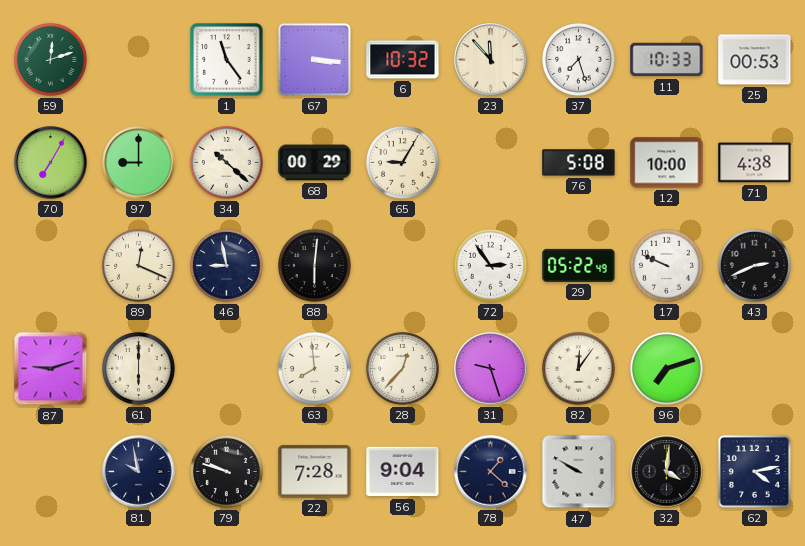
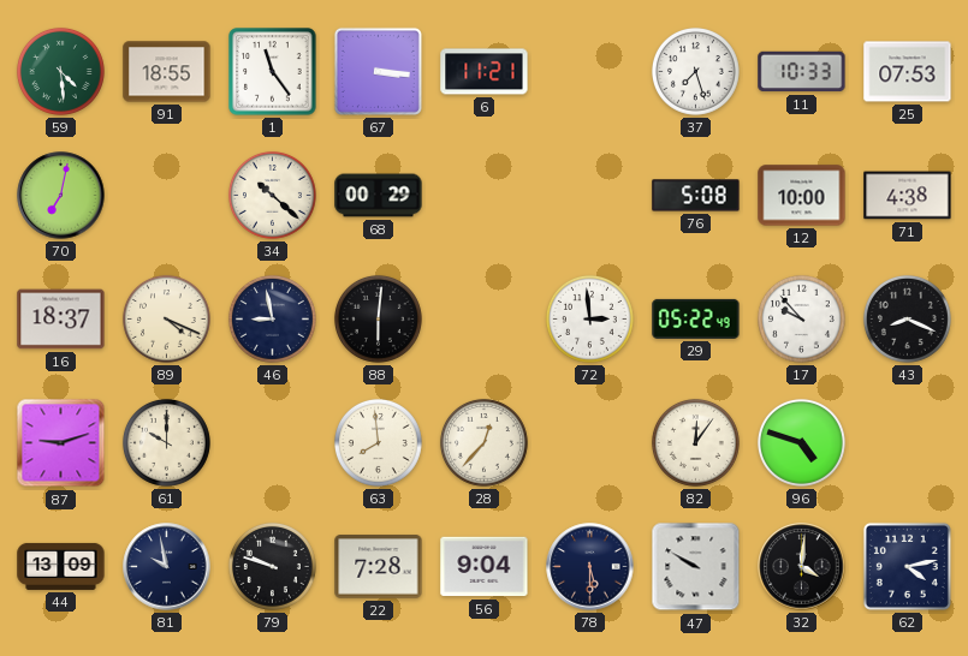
59: 12:12 -> 4:29 (60, 71)
91: none -> 18:55 (167, 72)
6: 10:32 -> 11:21 (485, 72)
23: 11:53 -> none (491, 60)
25: 00:53 -> 07:53 (908, 72)
70: 7:05 -> 7:02 (61, 196)
97: 9:00 -> none (139, 163)
65: 9:05 -> none (402, 162)
16: none -> 18:37 (61, 320)
89: 12:19 -> 4:19 (166, 318)
72: 2:54 -> 2:59 (589, 318)
17: 9:49 -> 9:53 (801, 318)
43: 2:41 -> 8:19 (907, 318)
61: 6:00 -> 10:00 (166, 442)
31: 9:27 -> none (491, 369)
96: 7:12 -> 4:48 (801, 442)
44: none -> 13:09 (61, 566)
78: 1:22 -> 5:30 (590, 567)
